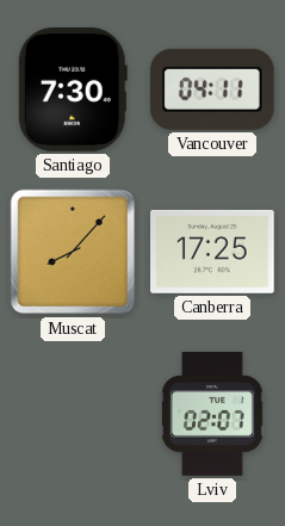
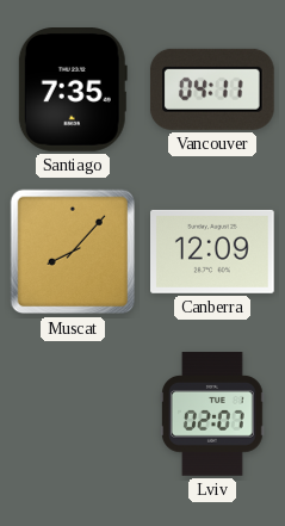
Santiago: 7:30 -> 7:35 (73, 89)
Canberra: 17:25 -> 12:09 (213, 252)
